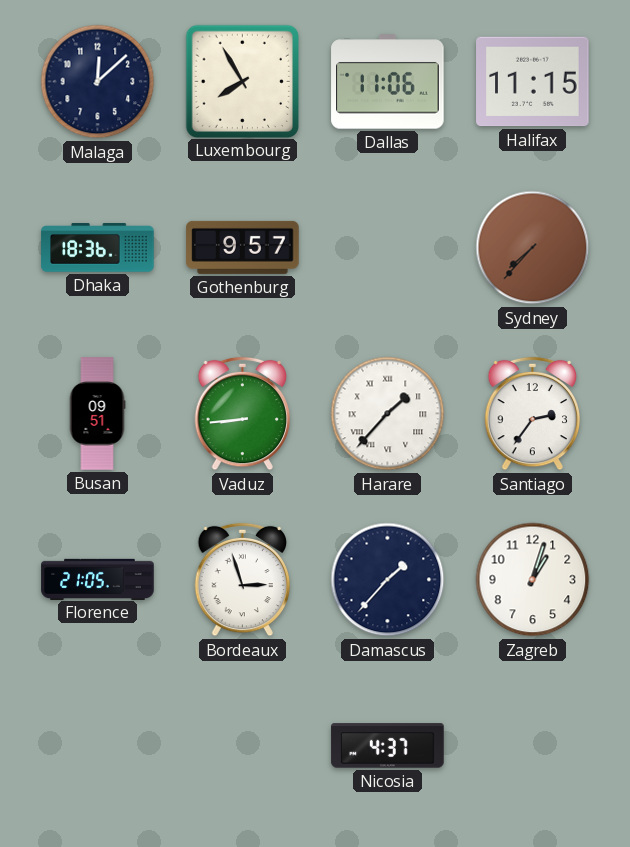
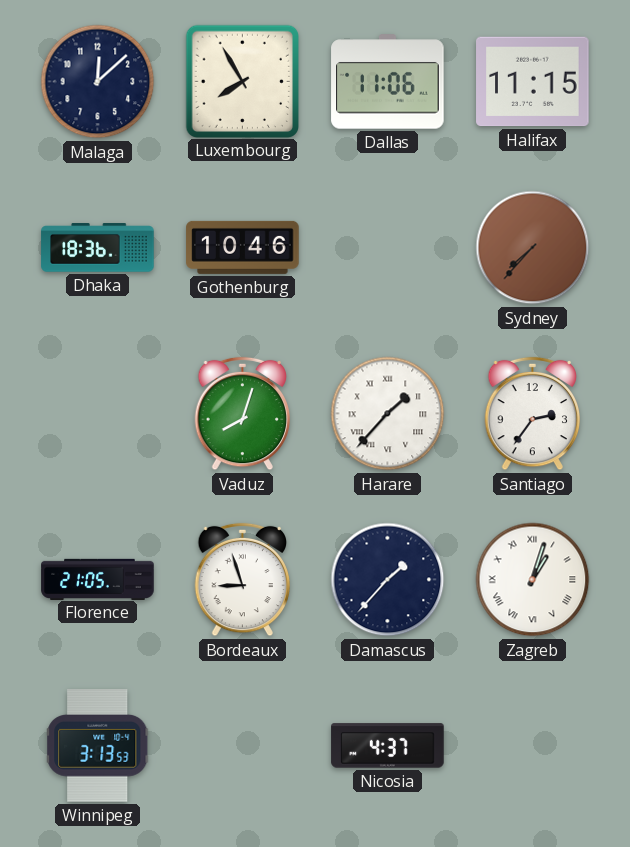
Gothenburg: 9:57 -> 10:46 (243, 247)
Busan: 09:51 -> none (97, 414)
Vaduz: 8:44 -> 8:03 (243, 414)
Bordeaux: 2:57 -> 8:57 (243, 580)
Zagreb numerals: Arabic -> Roman (533, 580)
Winnipeg: none -> 3:13 (98, 746)
